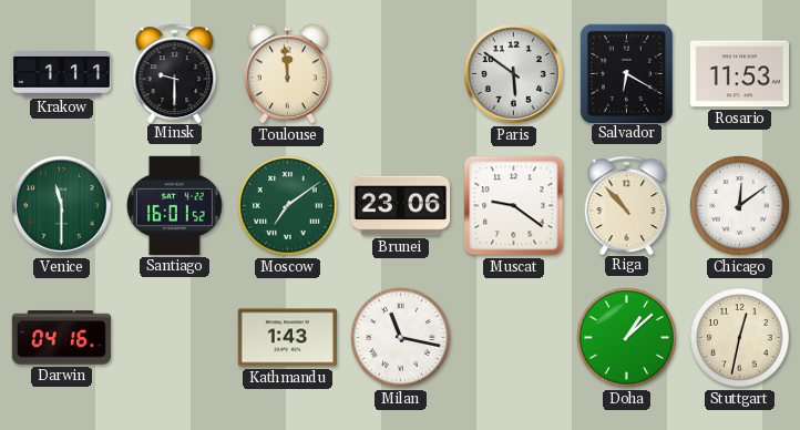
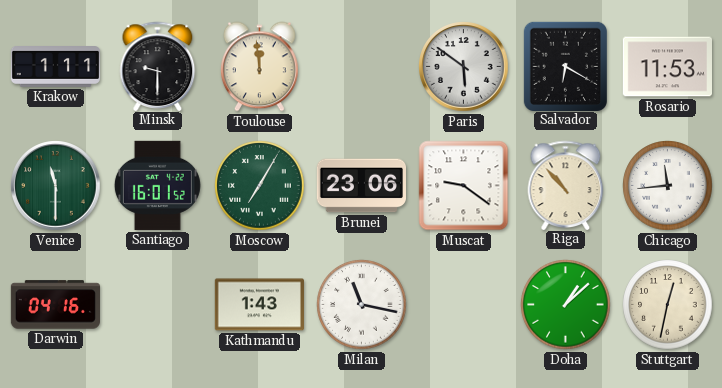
Moscow: 7:09 -> 7:05 (260, 186)
Chicago: 12:09 -> 11:44 (668, 186)
